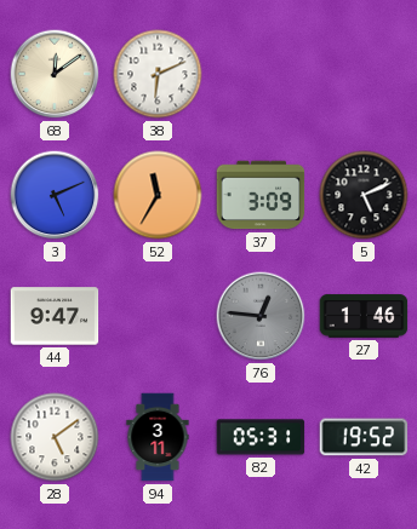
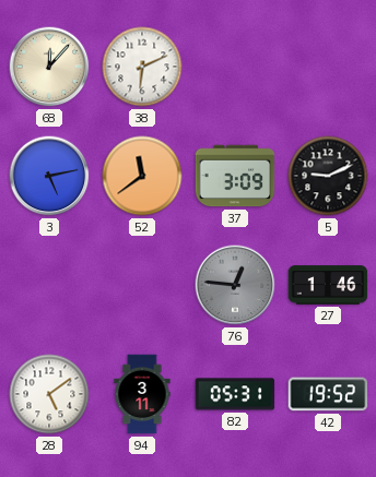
68: 12:09 -> 12:07 (49, 67)
3: 5:11 -> 5:13 (49, 176)
52: 11:35 -> 11:39 (142, 176)
5: 5:11 -> 9:11 (328, 176)
44: 9:47 -> none (55, 316)
